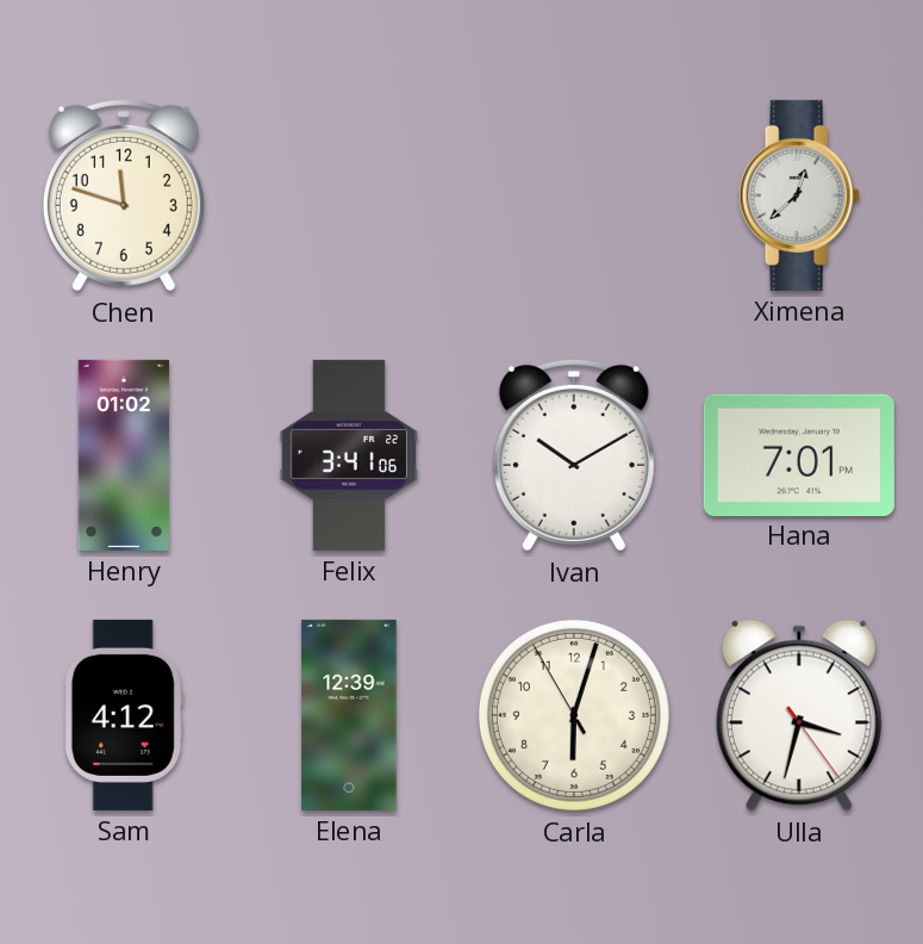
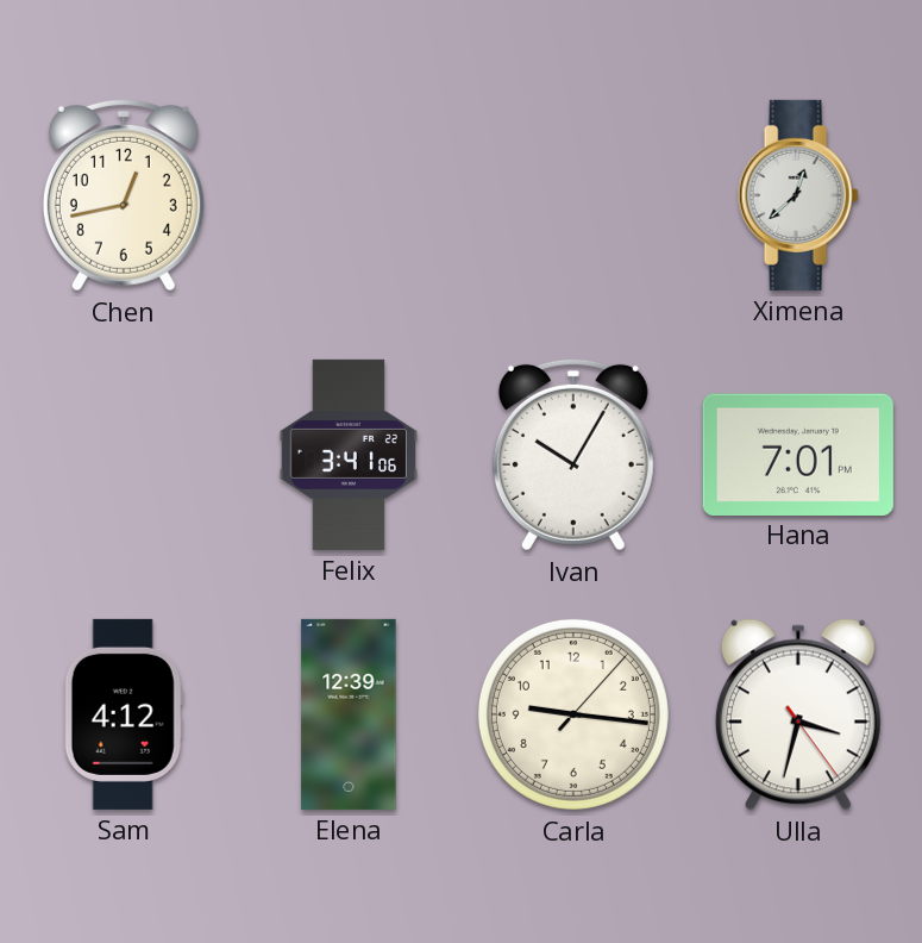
Chen: 11:48 -> 12:43 (124, 195)
Henry: 01:02 -> none (124, 455)
Ivan: 10:10 -> 10:05 (573, 455)
Carla: 6:02 -> 9:16 (573, 714)
